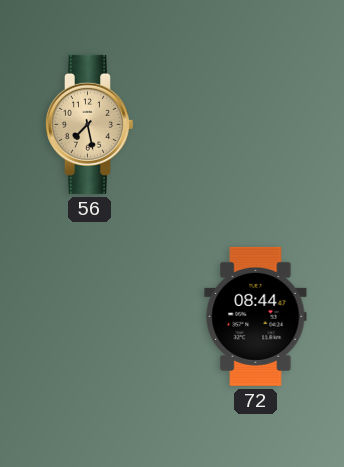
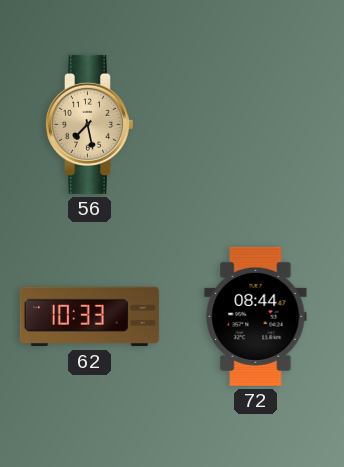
62: none -> 10:33 (89, 317)
